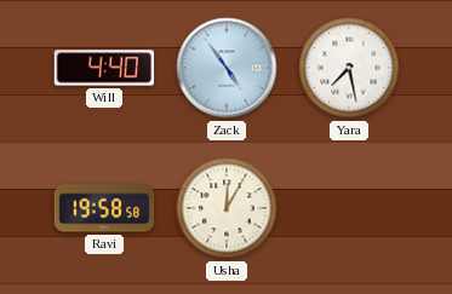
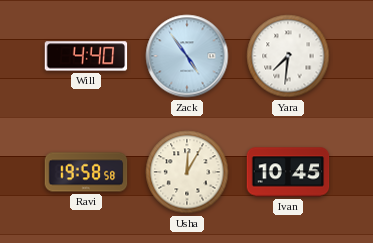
Yara: 7:28 -> 7:31 (288, 56)
Ivan: none -> 10:45 (288, 172)
